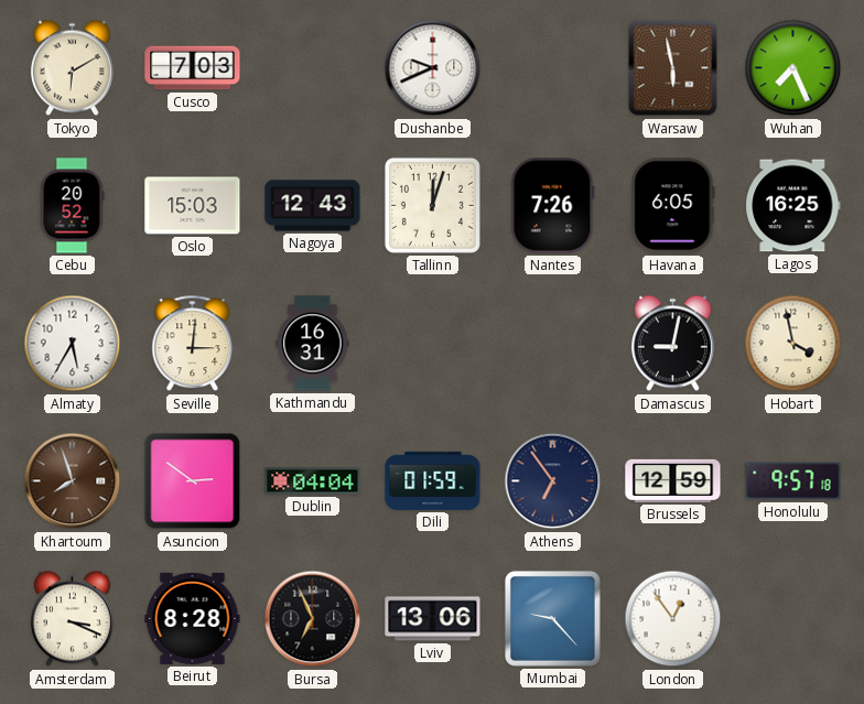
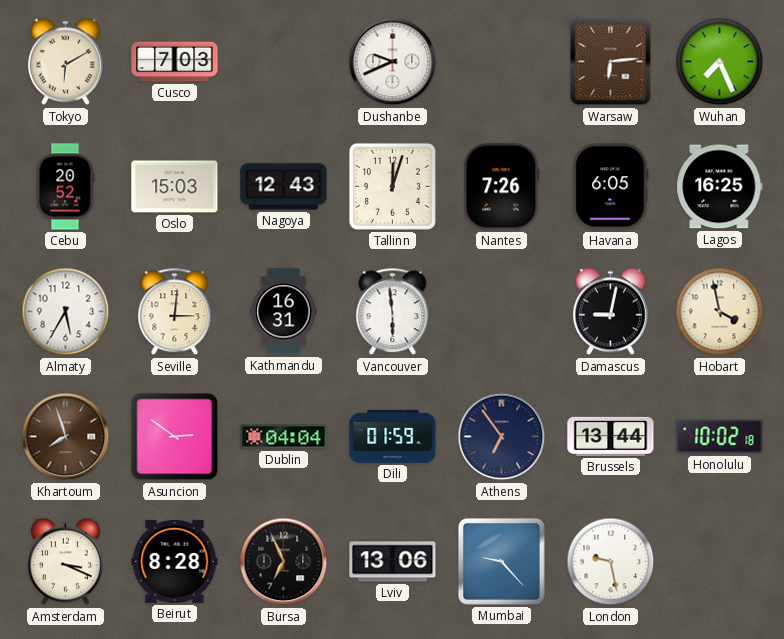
Warsaw: 5:58 -> 6:14 (611, 62)
Vancouver: none -> 5:59 (393, 312)
Brussels: 12:59 -> 13:44 (611, 436)
Honolulu: 9:57 -> 10:02 (720, 437)
London: 12:54 -> 9:28 (611, 562)
